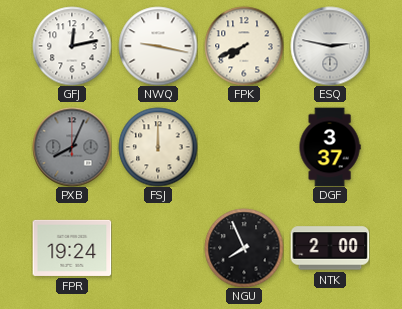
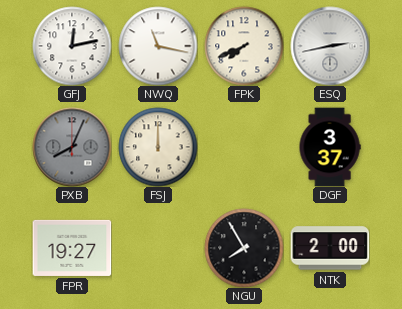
NWQ: 9:17 -> 11:17 (158, 46)
ESQ: 2:47 -> 2:43 (330, 46)
FPR: 19:24 -> 19:27 (72, 248)
NGU: 7:56 -> 7:55 (244, 248)
